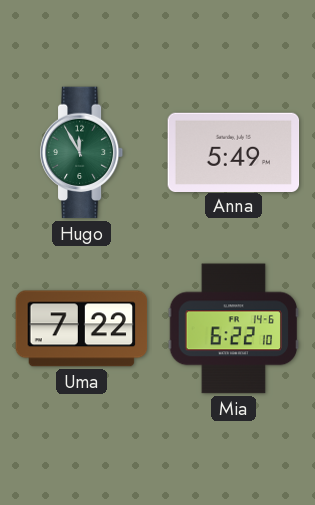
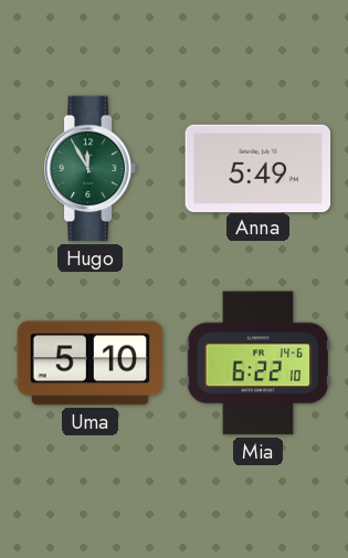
Uma: 7:22 -> 5:10 (91, 364)
